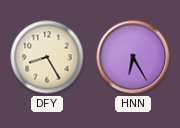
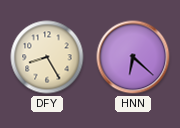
HNN: 6:25 -> 6:22 (133, 57)
